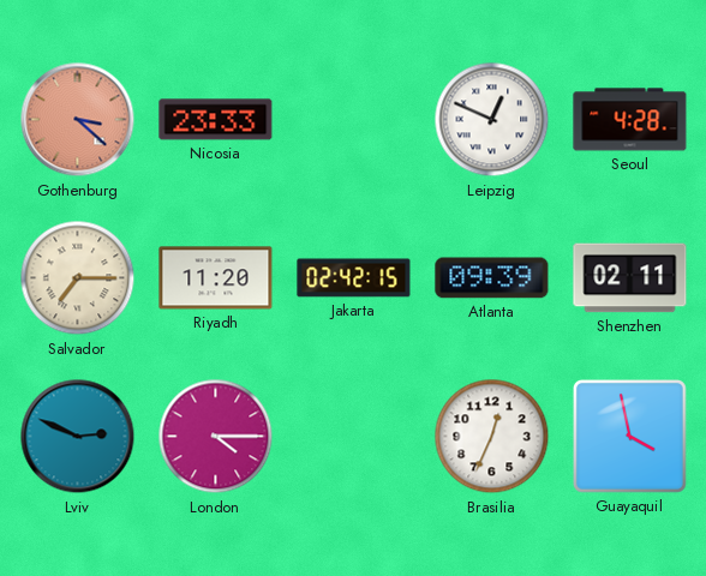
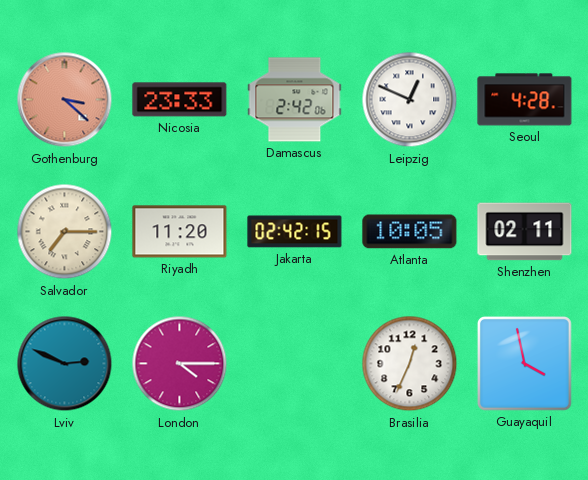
Damascus: none -> 2:42 (295, 100)
Atlanta: 09:39 -> 10:05 (410, 232)
